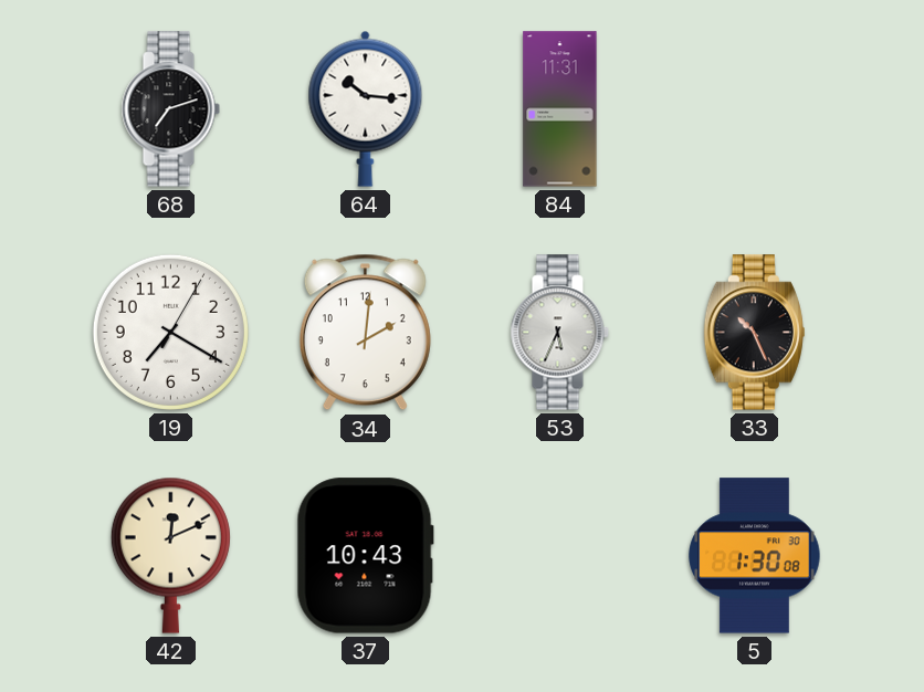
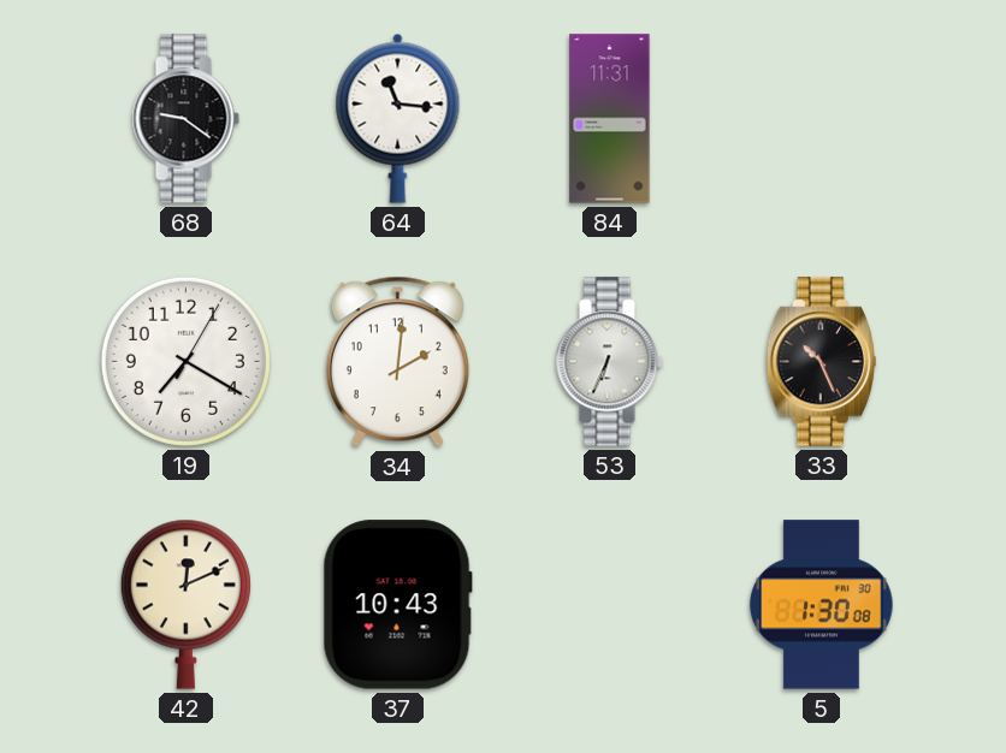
68: 7:12 -> 9:21 (185, 119)
64: 10:16 -> 11:16 (398, 118)
53: 5:34 -> 6:34 (609, 362)
